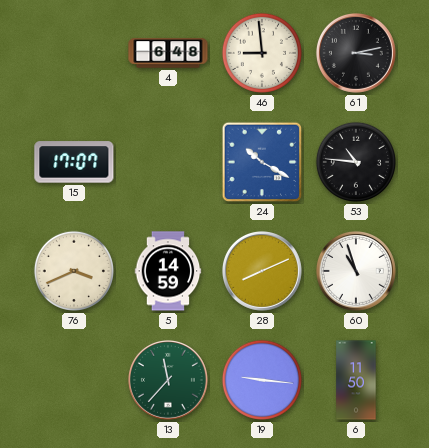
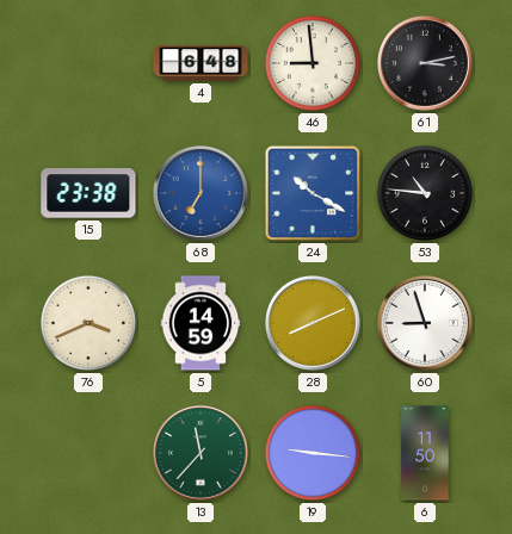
15: 17:07 -> 23:38 (88, 193)
68: none -> 7:00 (201, 193)
60: 10:57 -> 8:57 (425, 323)
